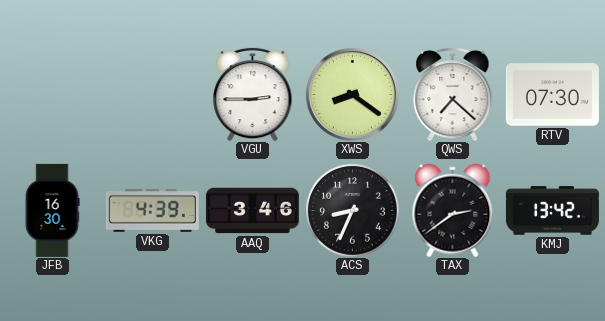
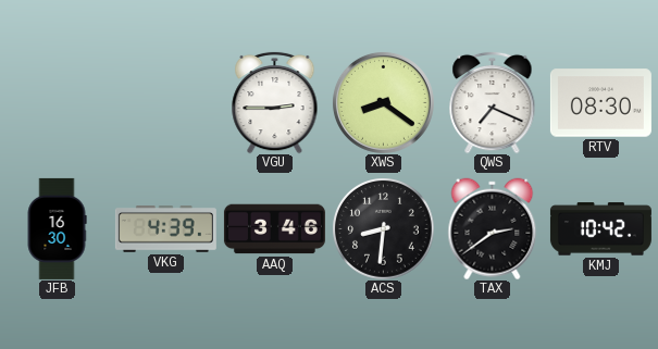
QWS: 7:22 -> 7:19 (493, 102)
RTV: 07:30 -> 08:30 (600, 103)
ACS: 8:34 -> 8:31 (383, 228)
KMJ: 13:42 -> 10:42 (600, 229)
